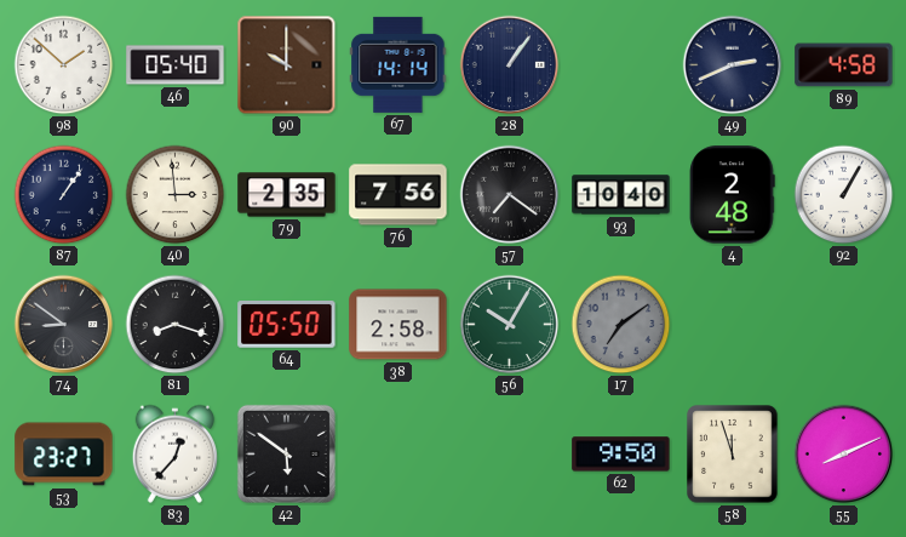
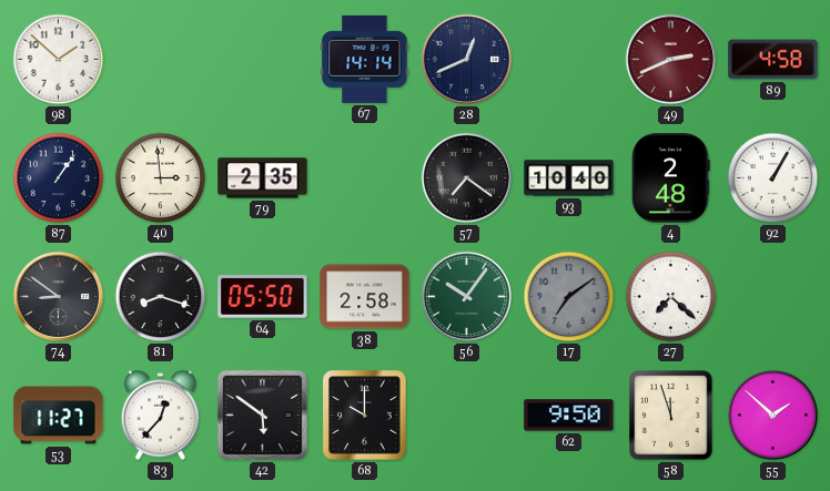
46: 05:40 -> none (176, 65)
90: 10:00 -> none (287, 65)
28: 1:06 -> 12:41 (467, 60)
49 dial: navy -> burgundy (671, 60)
76: 7:56 -> none (398, 195)
56: 10:05 -> 10:06 (467, 297)
27: none -> 7:22 (671, 297)
53: 23:27 -> 11:27 (59, 416)
68: none -> 10:00 (365, 416)
55: 8:11 -> 1:52 (773, 416)
